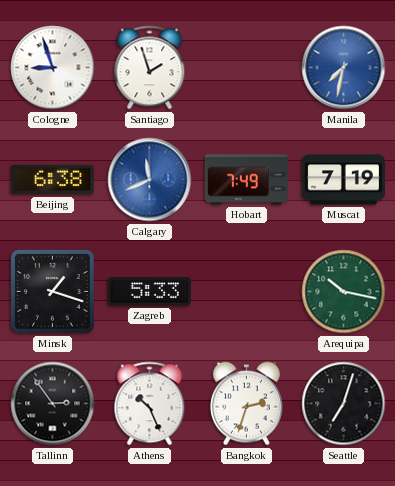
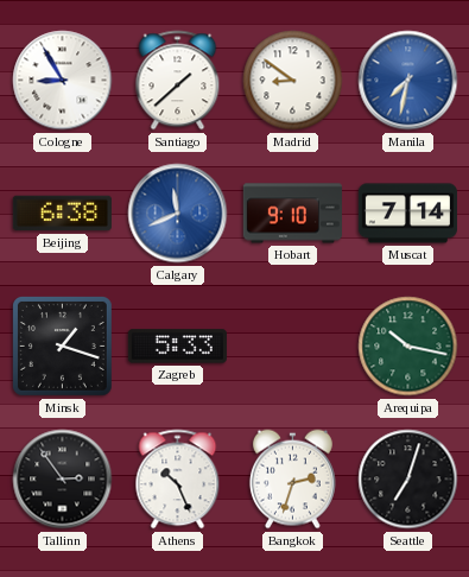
Cologne: 8:57 -> 8:55 (63, 81)
Santiago: 1:57 -> 1:38 (178, 81)
Madrid: none -> 8:51 (293, 81)
Hobart: 7:49 -> 9:10 (292, 214)
Muscat: 7:19 -> 7:14 (407, 214)
